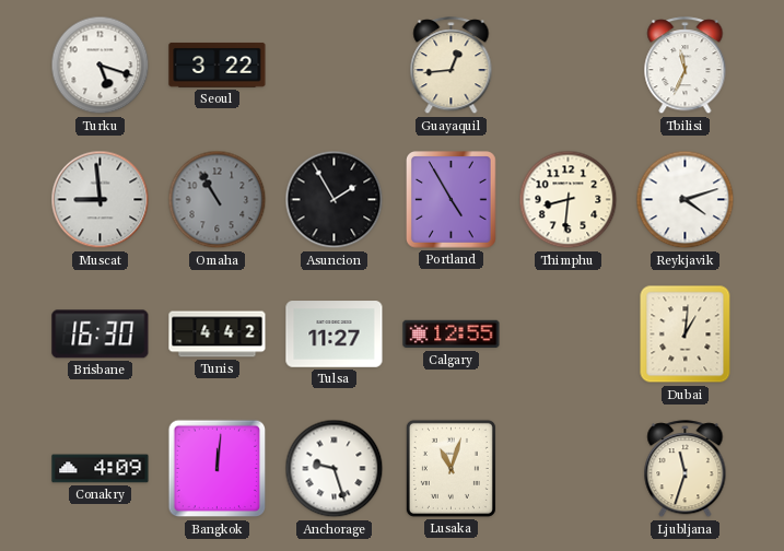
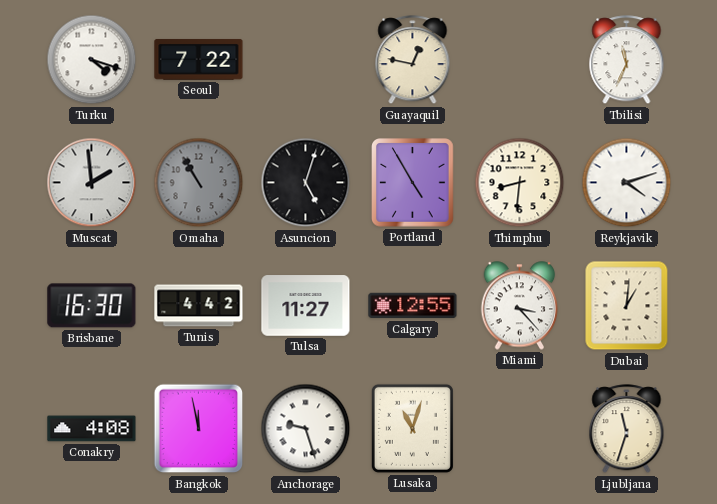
Turku: 5:18 -> 4:18 (92, 60)
Seoul: 3:22 -> 7:22 (199, 59)
Guayaquil: 12:44 -> 12:47 (413, 60)
Muscat: 8:59 -> 1:59 (92, 183)
Asuncion: 1:55 -> 5:03 (306, 183)
Miami: none -> 3:23 (520, 306)
Conakry: 4:09 -> 4:08 (92, 429)
Bangkok: 12:01 -> 11:58 (199, 429)
